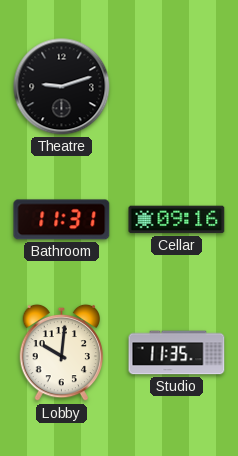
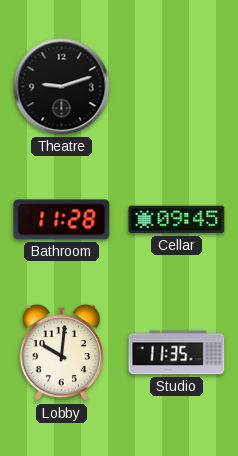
Bathroom: 11:31 -> 11:28 (62, 220)
Cellar: 09:16 -> 09:45 (177, 220)
